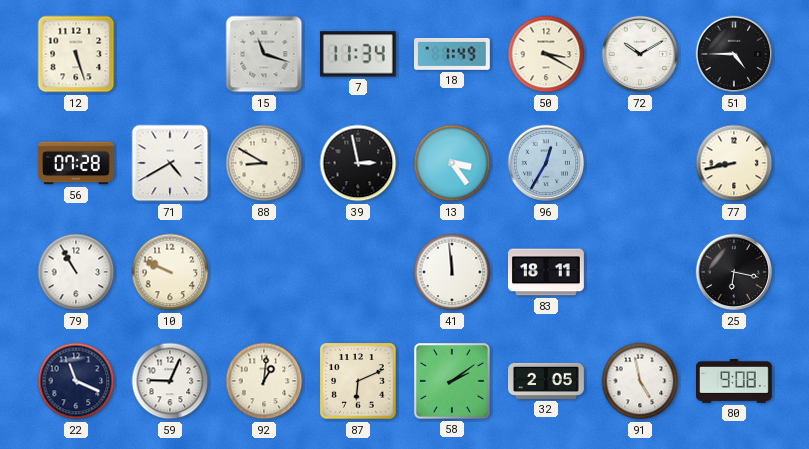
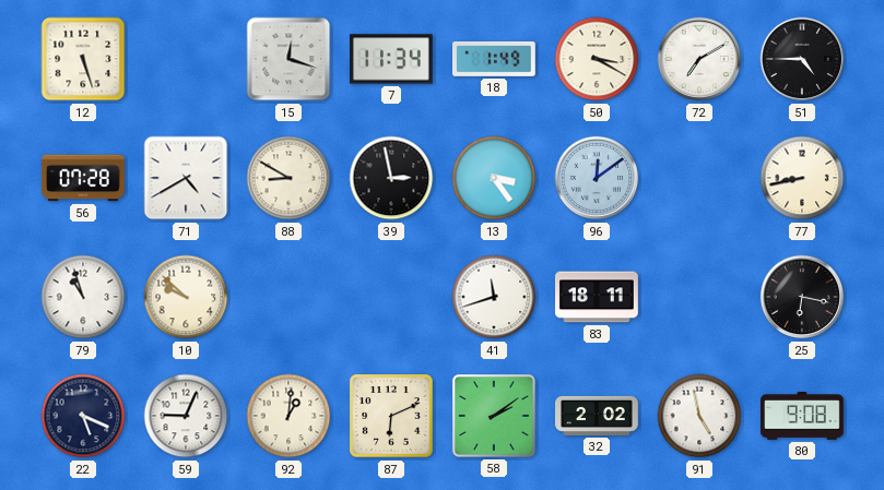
15: 11:18 -> 12:18 (288, 59)
72: 10:10 -> 7:10 (699, 59)
96: 12:35 -> 12:09 (597, 178)
79: 10:55 -> 10:57 (83, 297)
10: 9:49 -> 9:52 (186, 297)
41: 11:59 -> 11:42 (494, 297)
22: 11:19 -> 5:19 (83, 416)
32: 2:05 -> 2:02 (598, 416)
